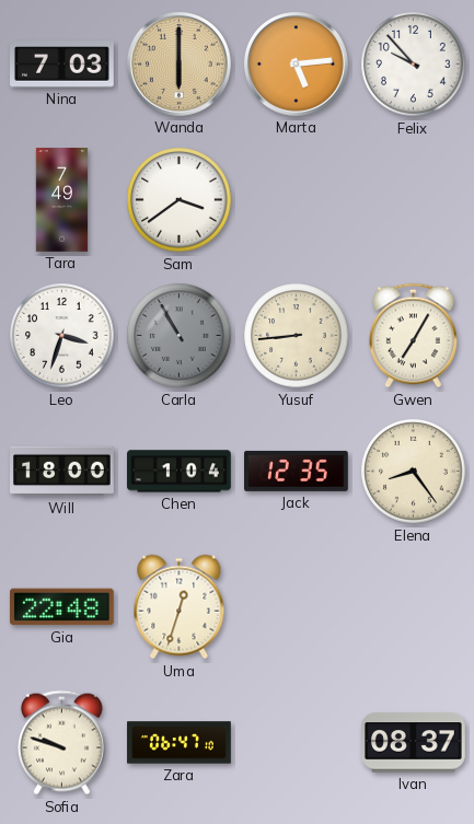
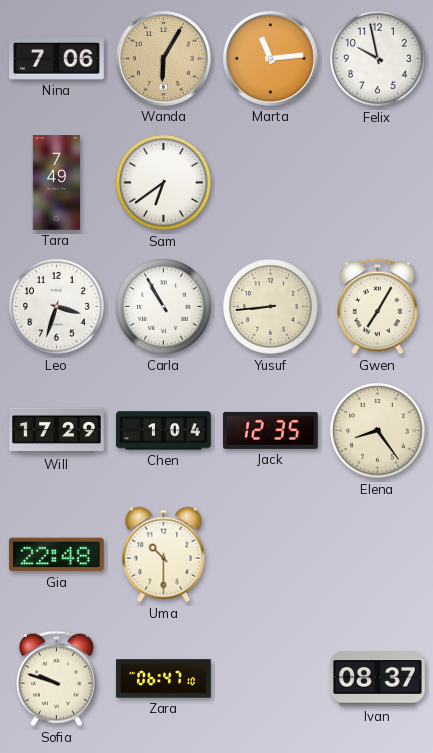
Nina: 7:03 -> 7:06 (57, 59)
Wanda: 6:00 -> 6:05 (163, 58)
Marta: 5:14 -> 11:14 (270, 58)
Felix: 9:53 -> 9:58 (378, 59)
Sam: 3:39 -> 6:39 (164, 183)
Carla dial: grey -> white (164, 307)
Will: 18:00 -> 17:29 (57, 431)
Uma: 12:33 -> 10:30 (164, 555)
